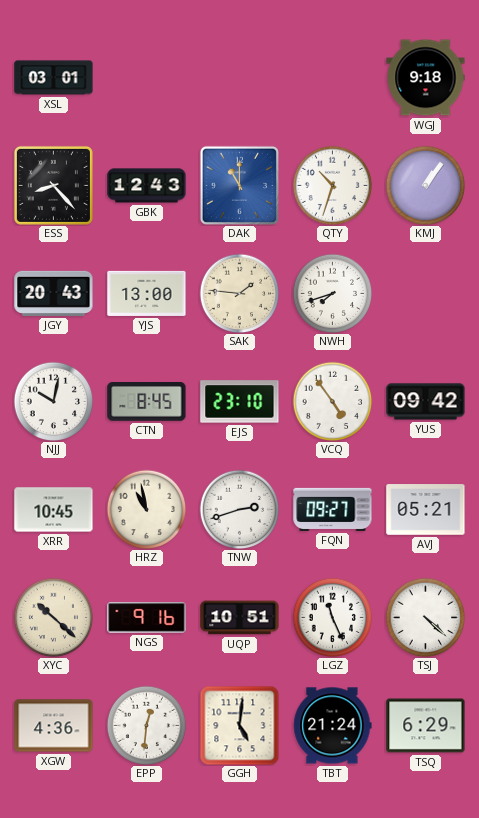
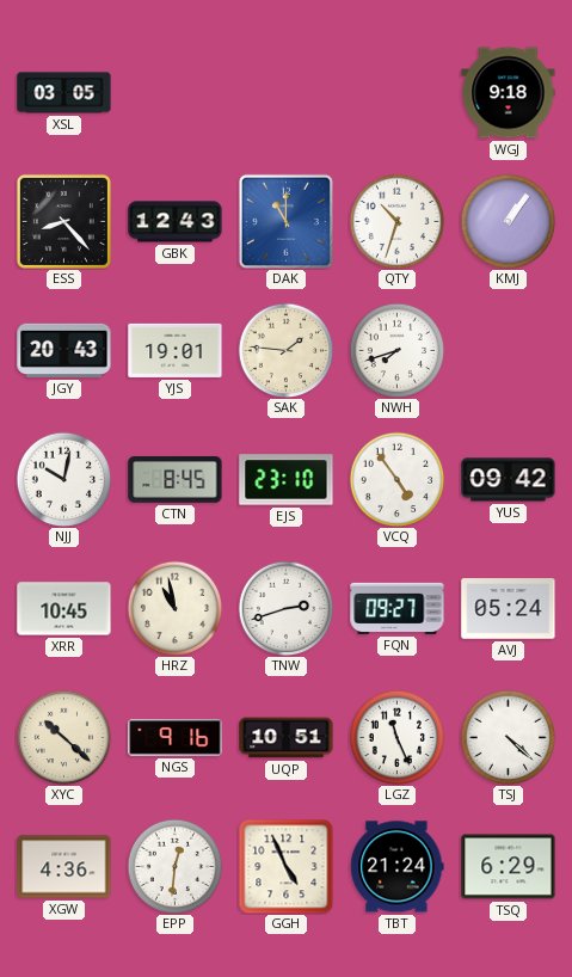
XSL: 03:01 -> 03:05 (64, 93)
YJS: 13:00 -> 19:01 (176, 350)
AVJ: 05:21 -> 05:24 (509, 609)
GGH: 5:01 -> 4:56 (285, 866)
